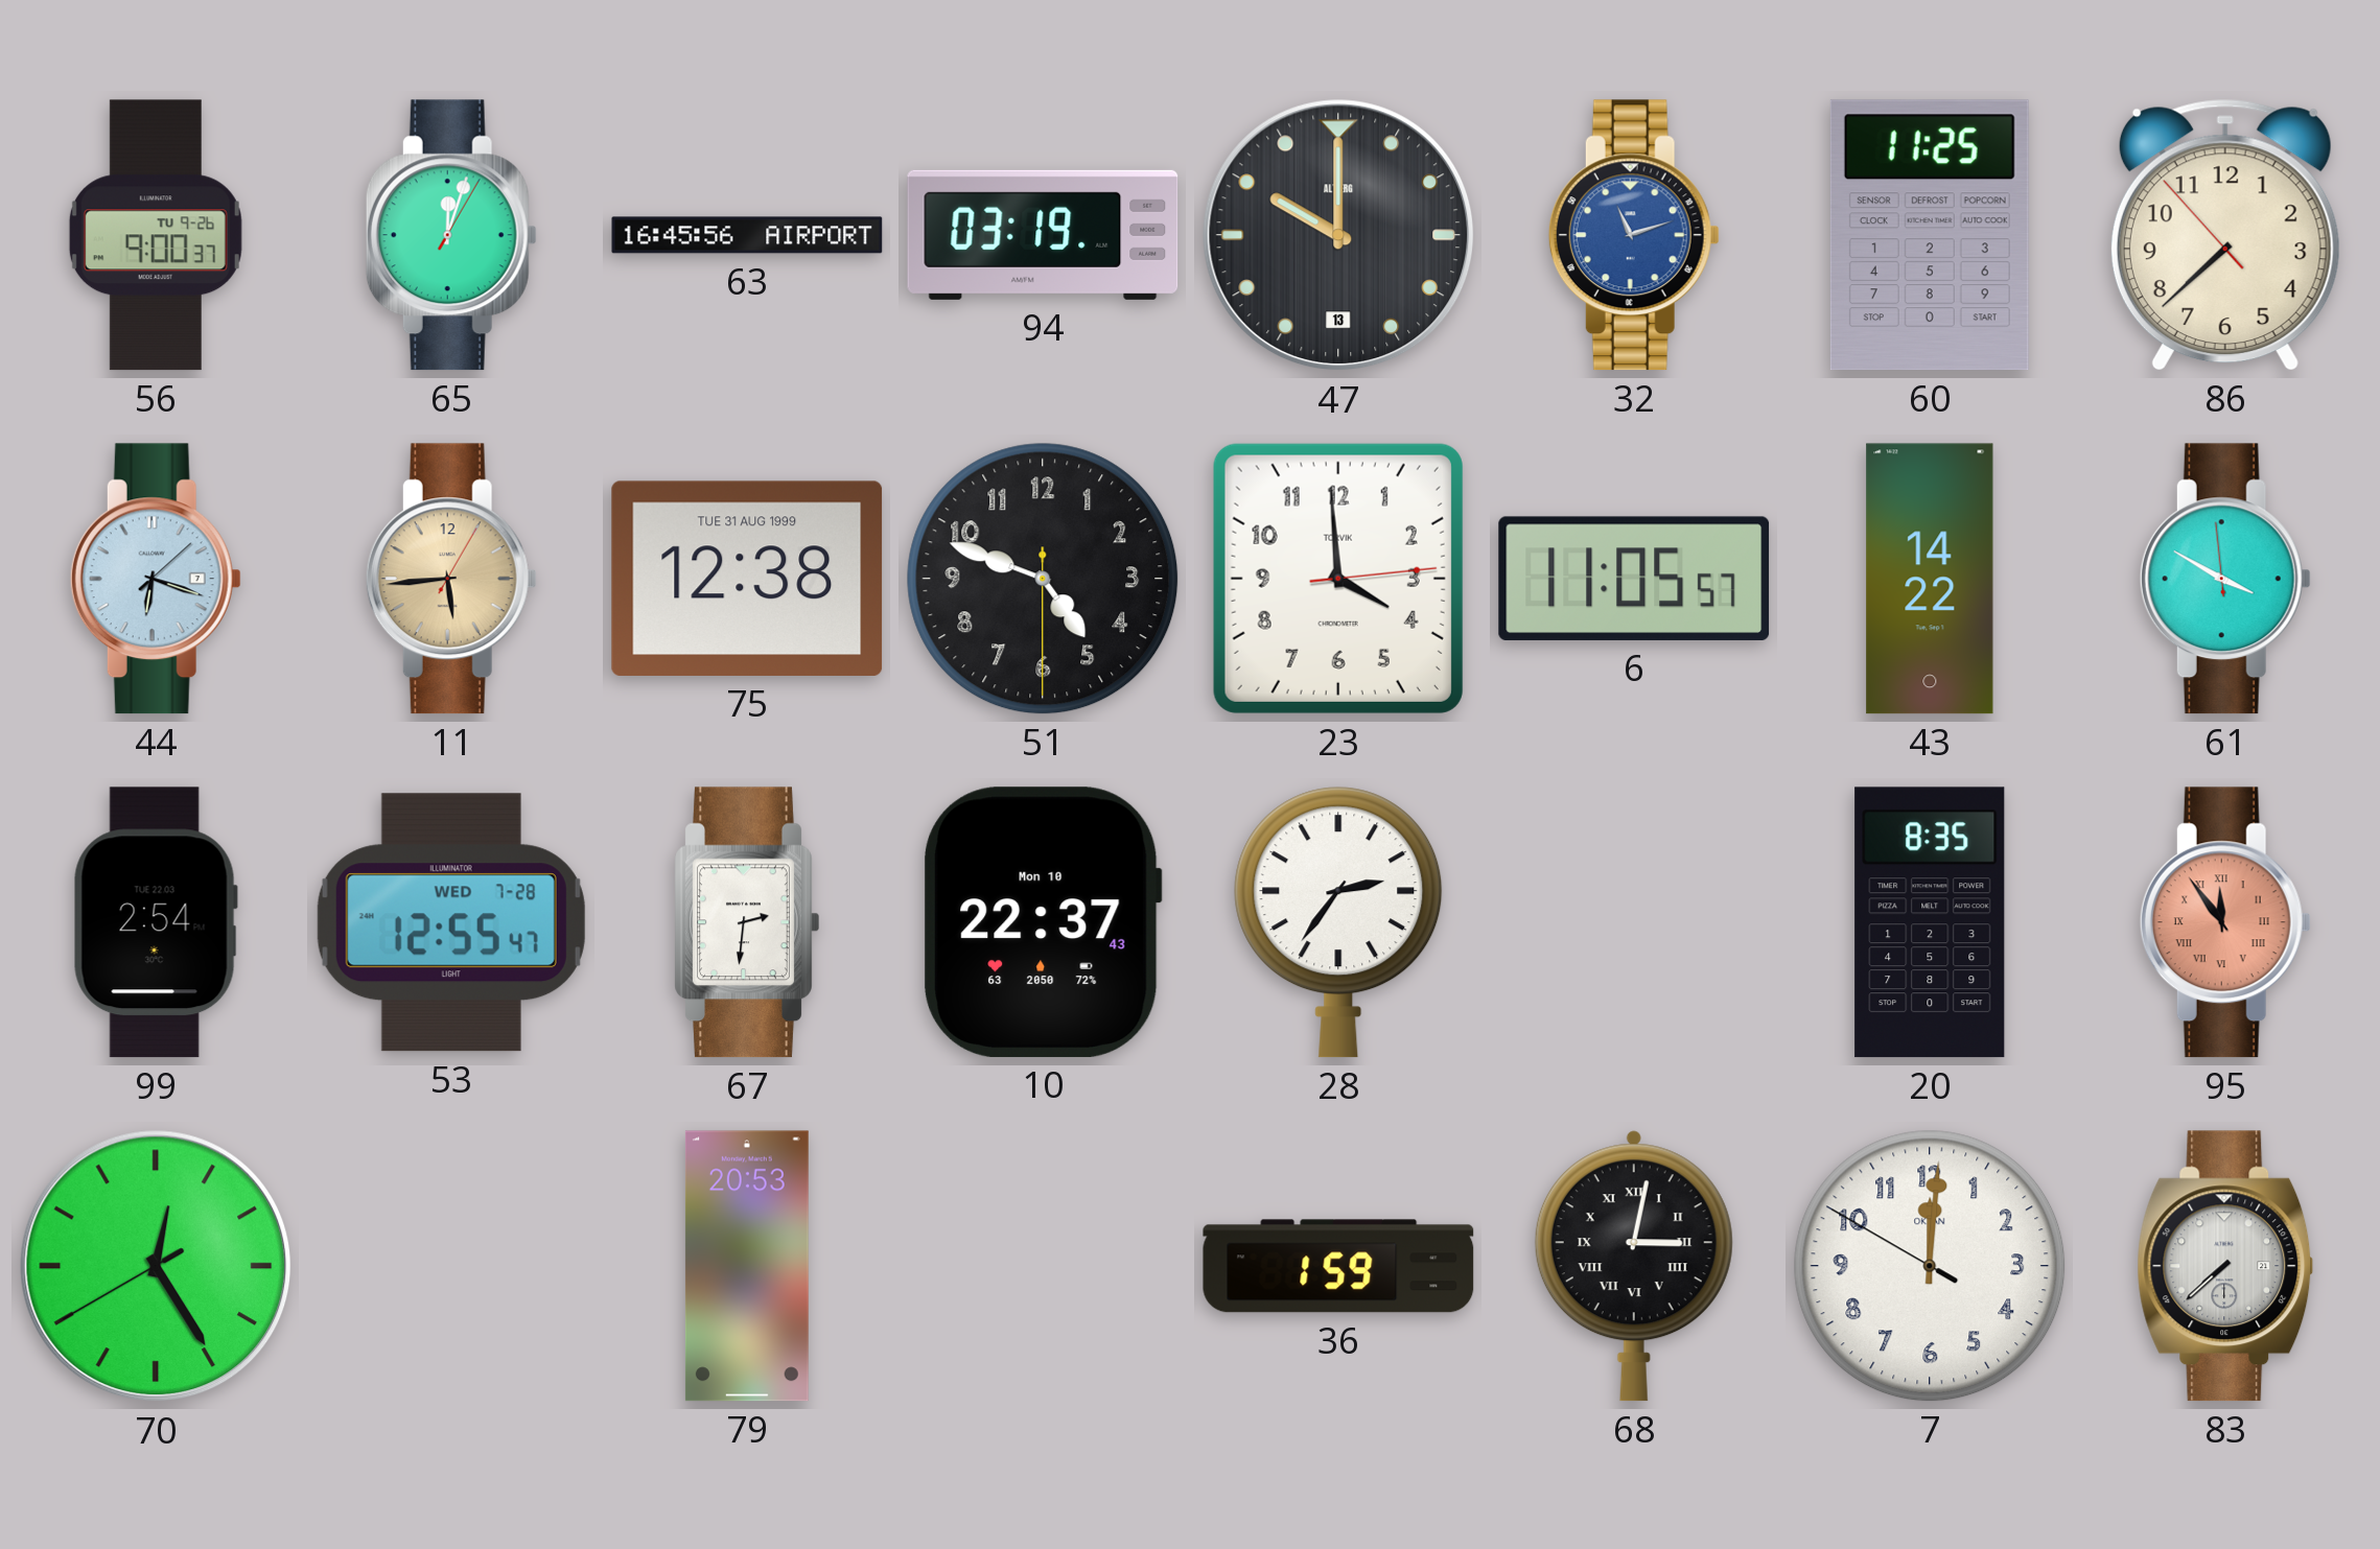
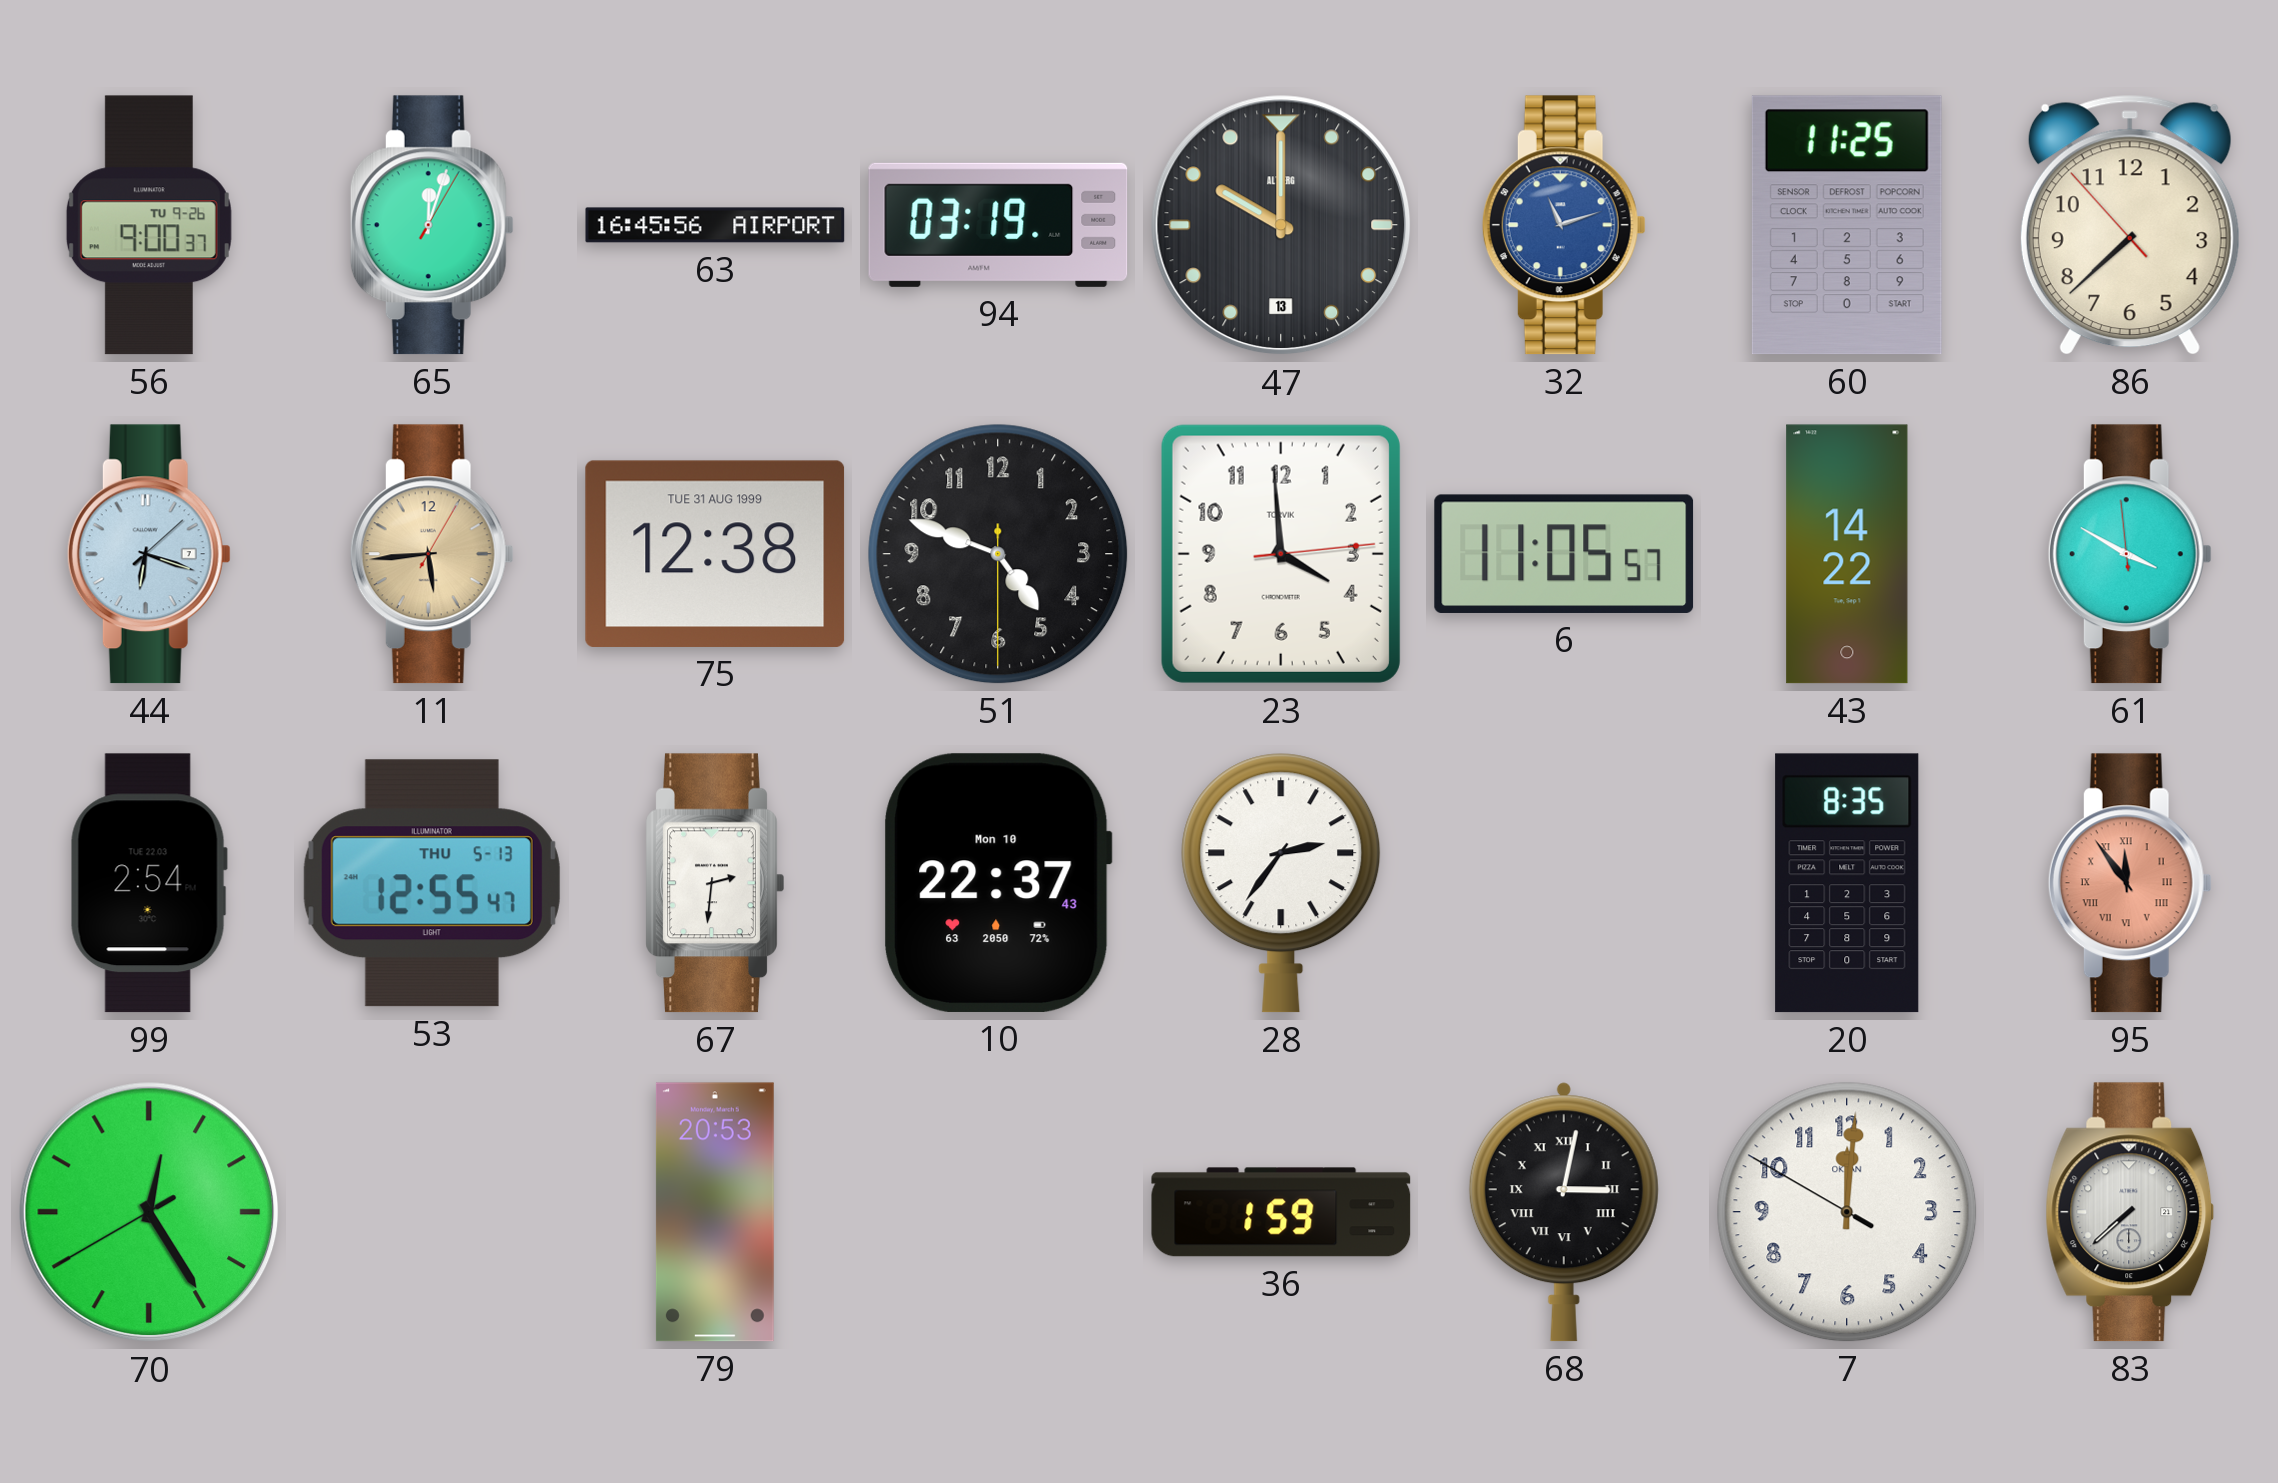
53 date: WED 7-28 -> THU 5-13 (432, 883)
